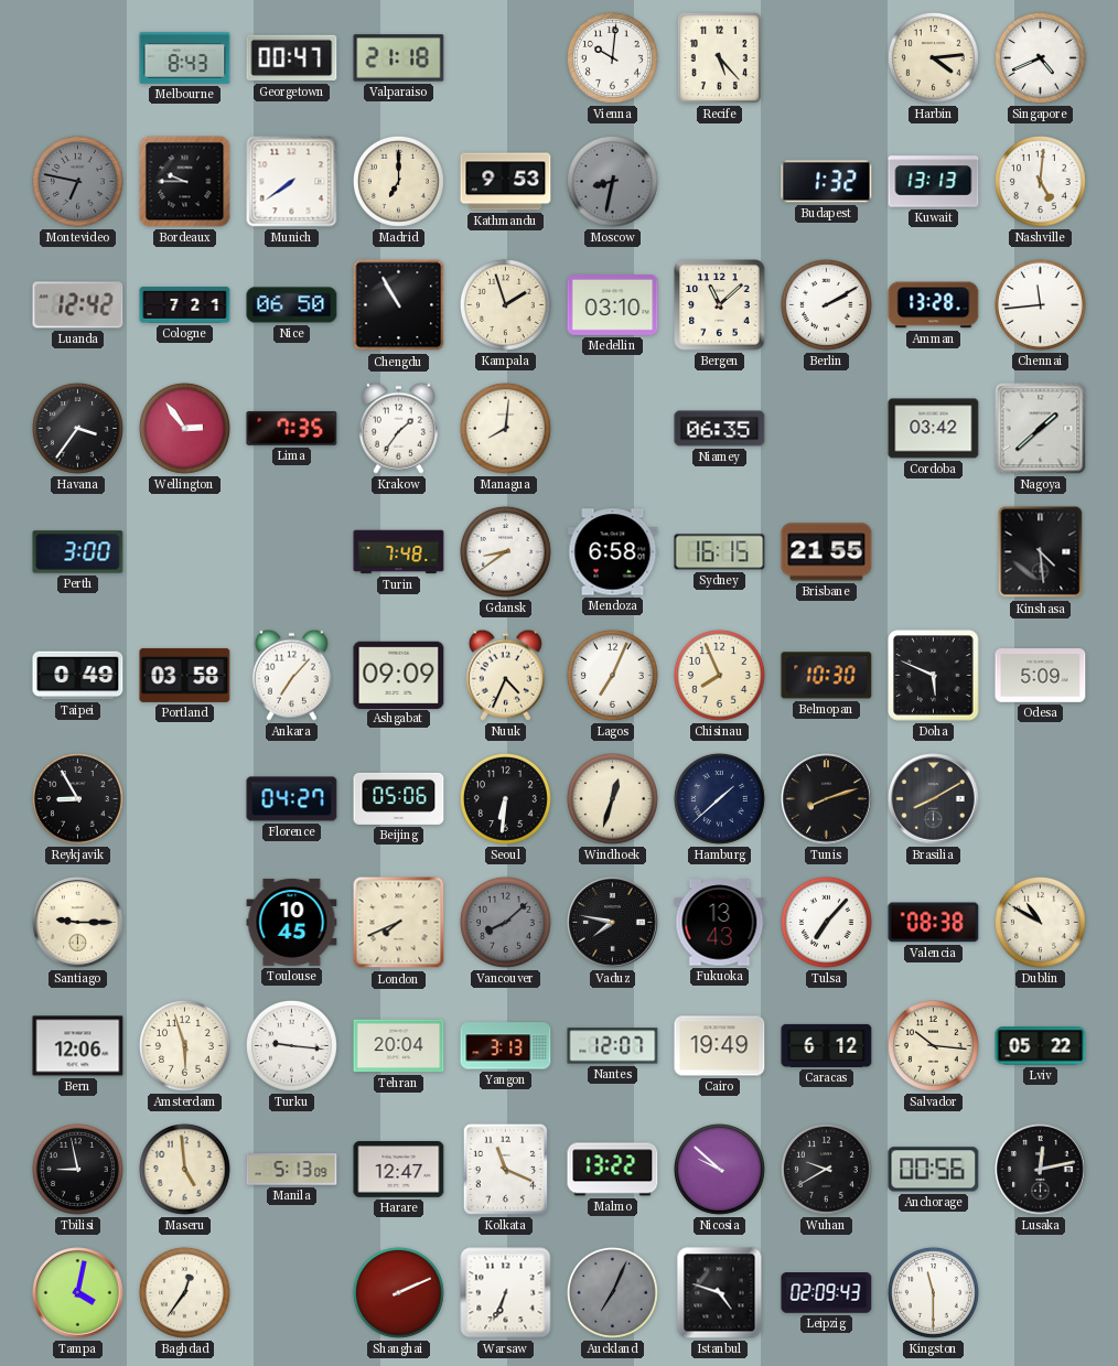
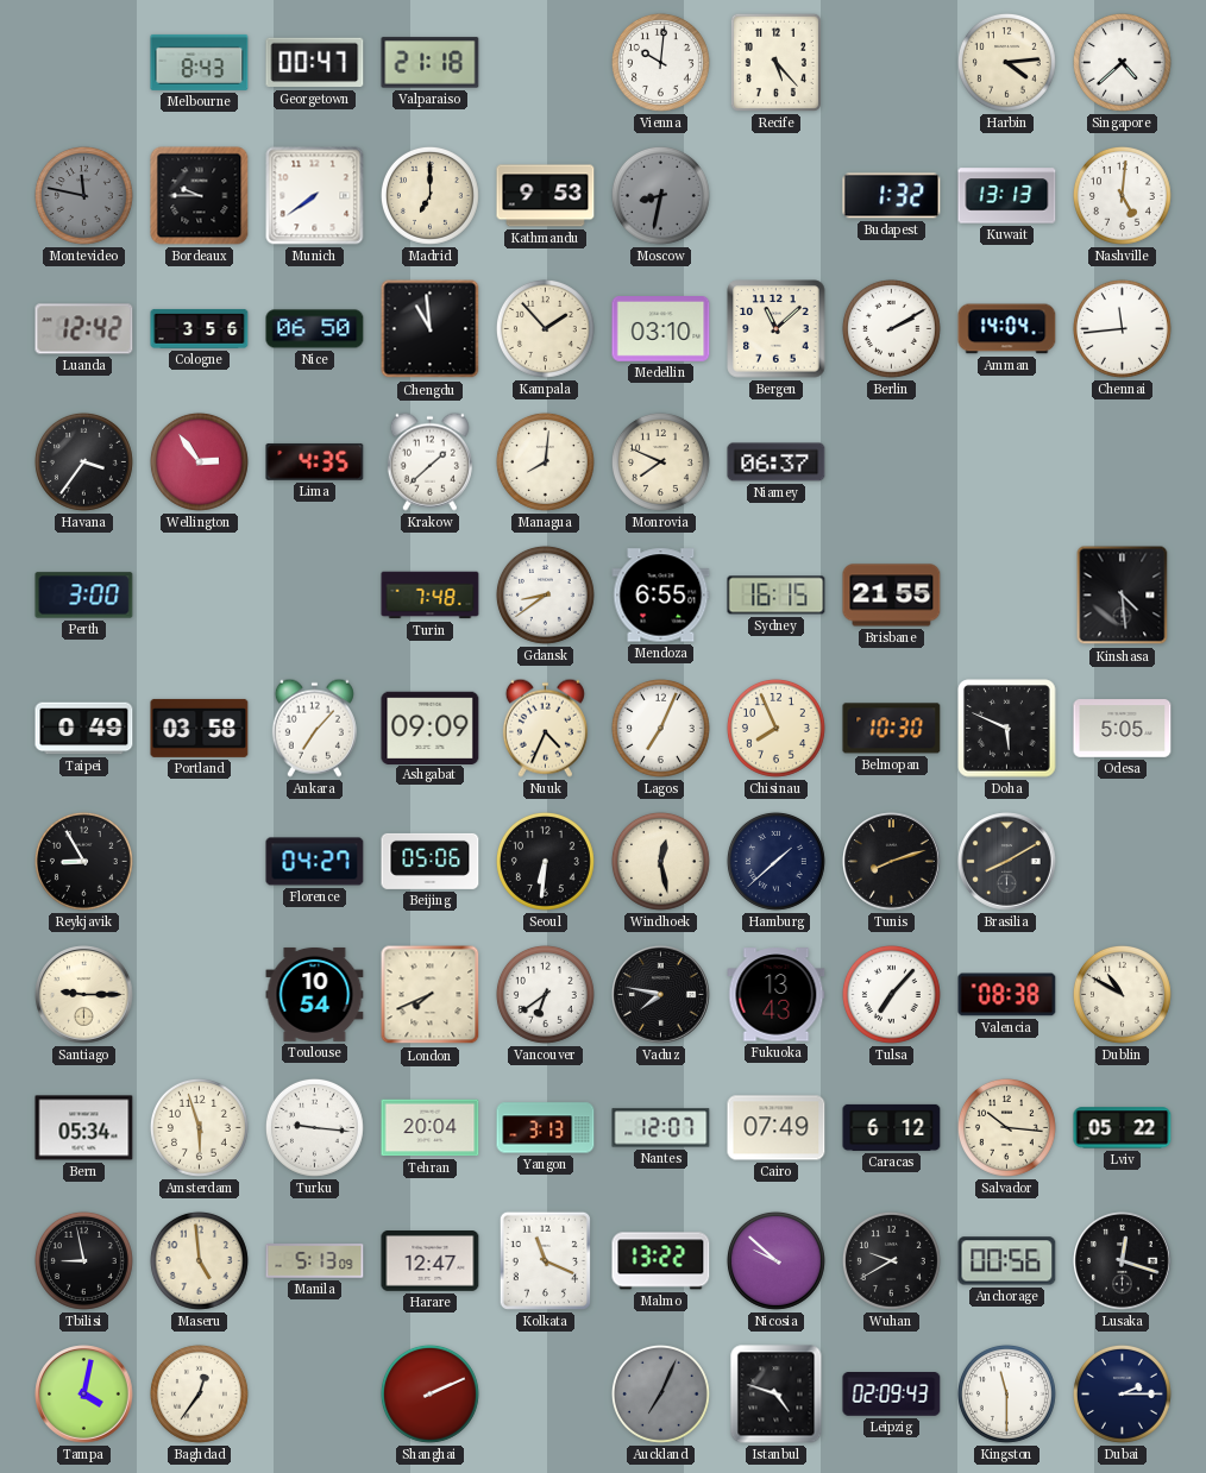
Singapore: 4:41 -> 4:38 (1122, 62)
Montevideo: 6:47 -> 11:47 (83, 195)
Cologne: 7:21 -> 3:56 (200, 329)
Chengdu: 10:55 -> 10:59 (431, 329)
Kampala: 1:57 -> 1:53 (545, 328)
Amman: 13:28 -> 14:04 (1007, 329)
Lima: 7:35 -> 4:35 (315, 461)
Krakow: 1:36 -> 1:38 (429, 461)
Monrovia: none -> 7:49 (660, 461)
Niamey: 06:35 -> 06:37 (777, 462)
Cordoba: 03:42 -> none (934, 429)
Nagoya: 1:38 -> none (1041, 429)
Mendoza: 6:58 -> 6:55 (661, 596)
Odesa: 5:09 -> 5:05 (1123, 729)
Windhoek: 12:33 -> 12:28 (660, 861)
Toulouse: 10:45 -> 10:54 (315, 994)
Vancouver: 8:08 -> 6:39 (545, 994)
Vancouver dial: grey -> white (545, 994)
Bern: 12:06 -> 05:34 (84, 1128)
Cairo: 19:49 -> 07:49 (777, 1128)
Lusaka: 12:13 -> 12:18 (1123, 1261)
Warsaw: 6:34 -> none (506, 1293)
Dubai: none -> 2:15 (1122, 1393)
